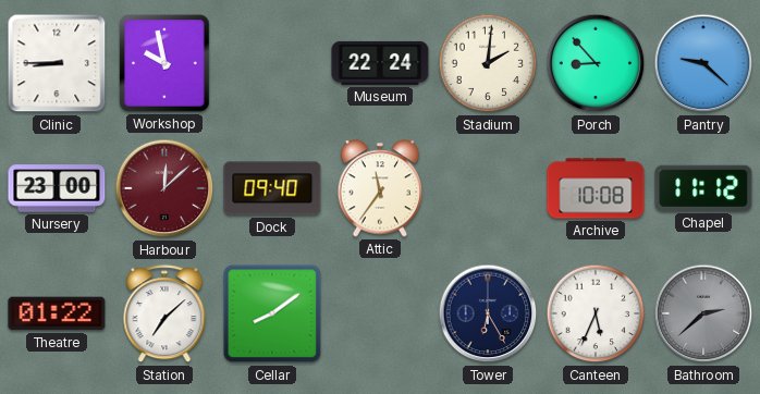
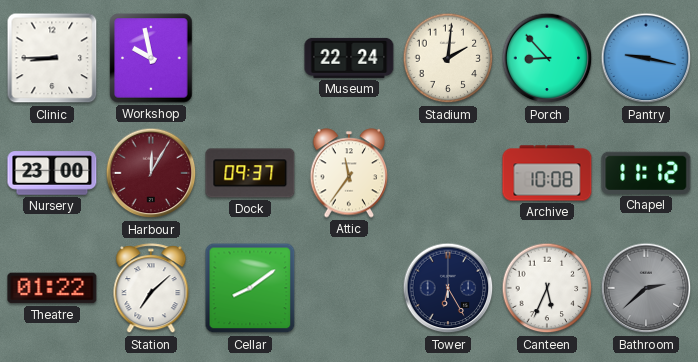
Pantry: 9:22 -> 9:17 (646, 58)
Harbour: 12:08 -> 12:05 (151, 173)
Dock: 09:40 -> 09:37 (250, 173)
